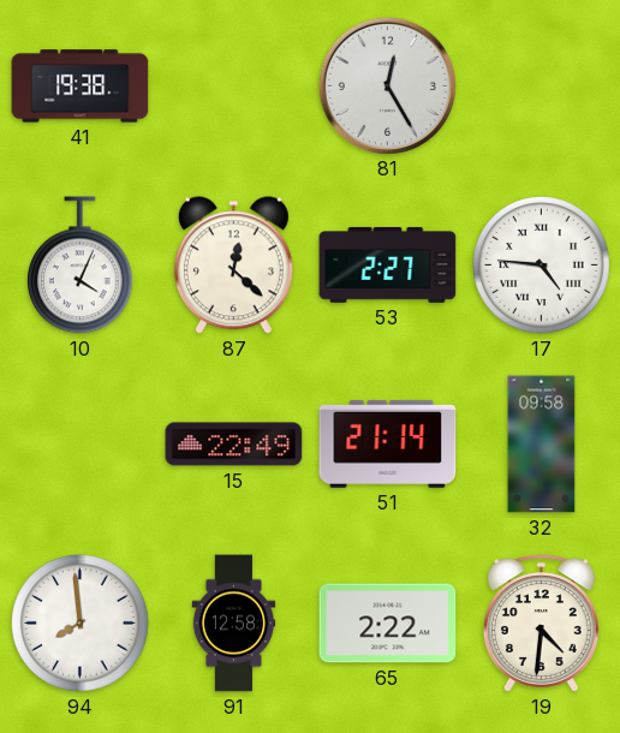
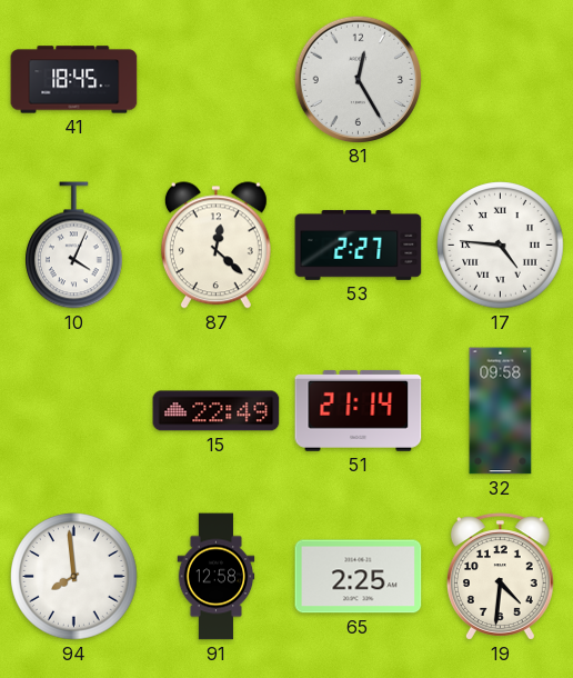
41: 19:38 -> 18:45 (74, 80)
65: 2:22 -> 2:25 (359, 577)
